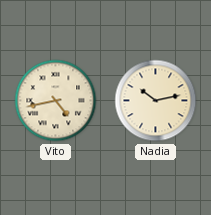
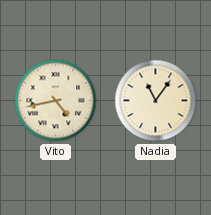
Nadia: 10:13 -> 11:06 (156, 101)
